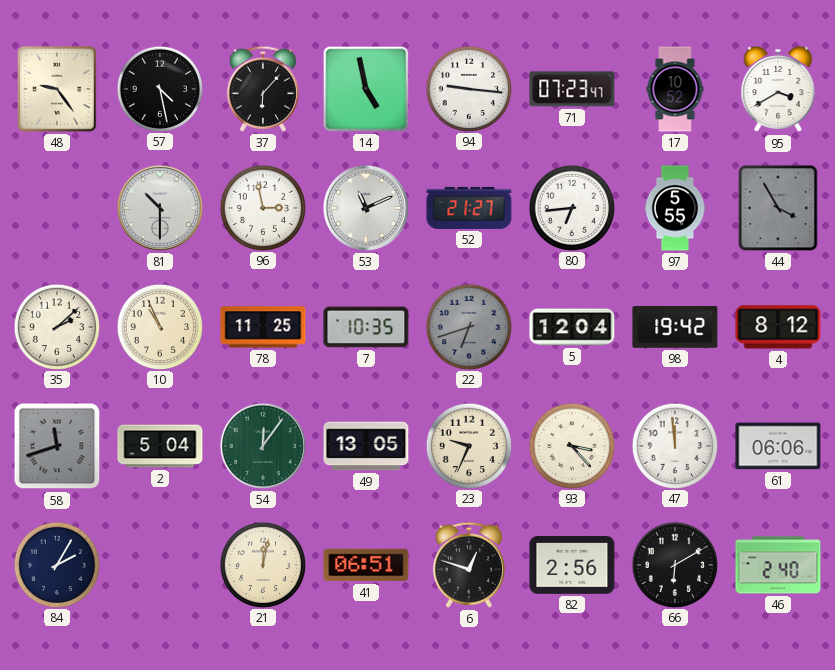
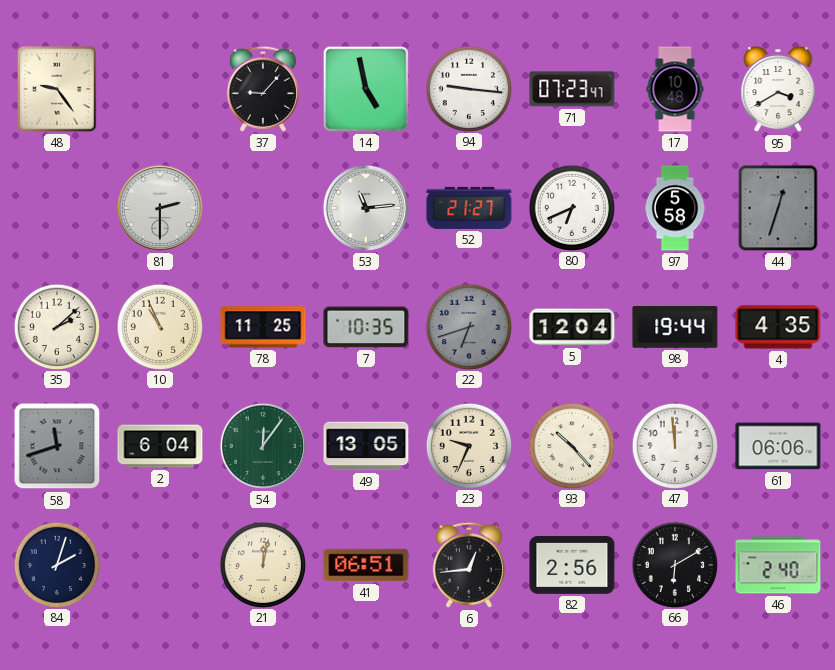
57: 4:28 -> none (160, 88)
37: 6:07 -> 9:07 (263, 89)
17: 10:52 -> 10:48 (675, 89)
81: 10:30 -> 2:30 (160, 208)
96: 2:58 -> none (263, 207)
53: 11:11 -> 11:14 (366, 208)
80: 6:44 -> 6:41 (572, 207)
97: 5:55 -> 5:58 (675, 208)
44: 3:55 -> 12:33 (778, 208)
98: 19:42 -> 19:44 (675, 327)
4: 8:12 -> 4:35 (778, 327)
2: 5:04 -> 6:04 (160, 446)
93: 3:23 -> 10:23 (572, 445)
84: 2:05 -> 2:03 (57, 564)
6: 12:48 -> 12:44 (469, 565)
